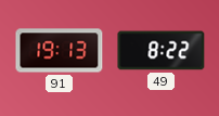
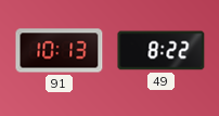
91: 19:13 -> 10:13 (60, 51)
